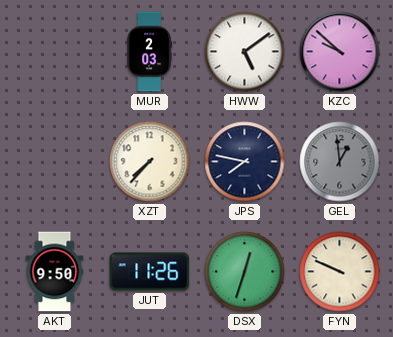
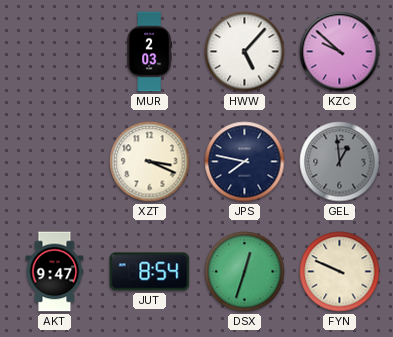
HWW: 5:09 -> 5:07 (245, 52)
XZT: 7:37 -> 3:19 (150, 162)
AKT: 9:50 -> 9:47 (55, 272)
JUT: 11:26 -> 8:54 (150, 272)
